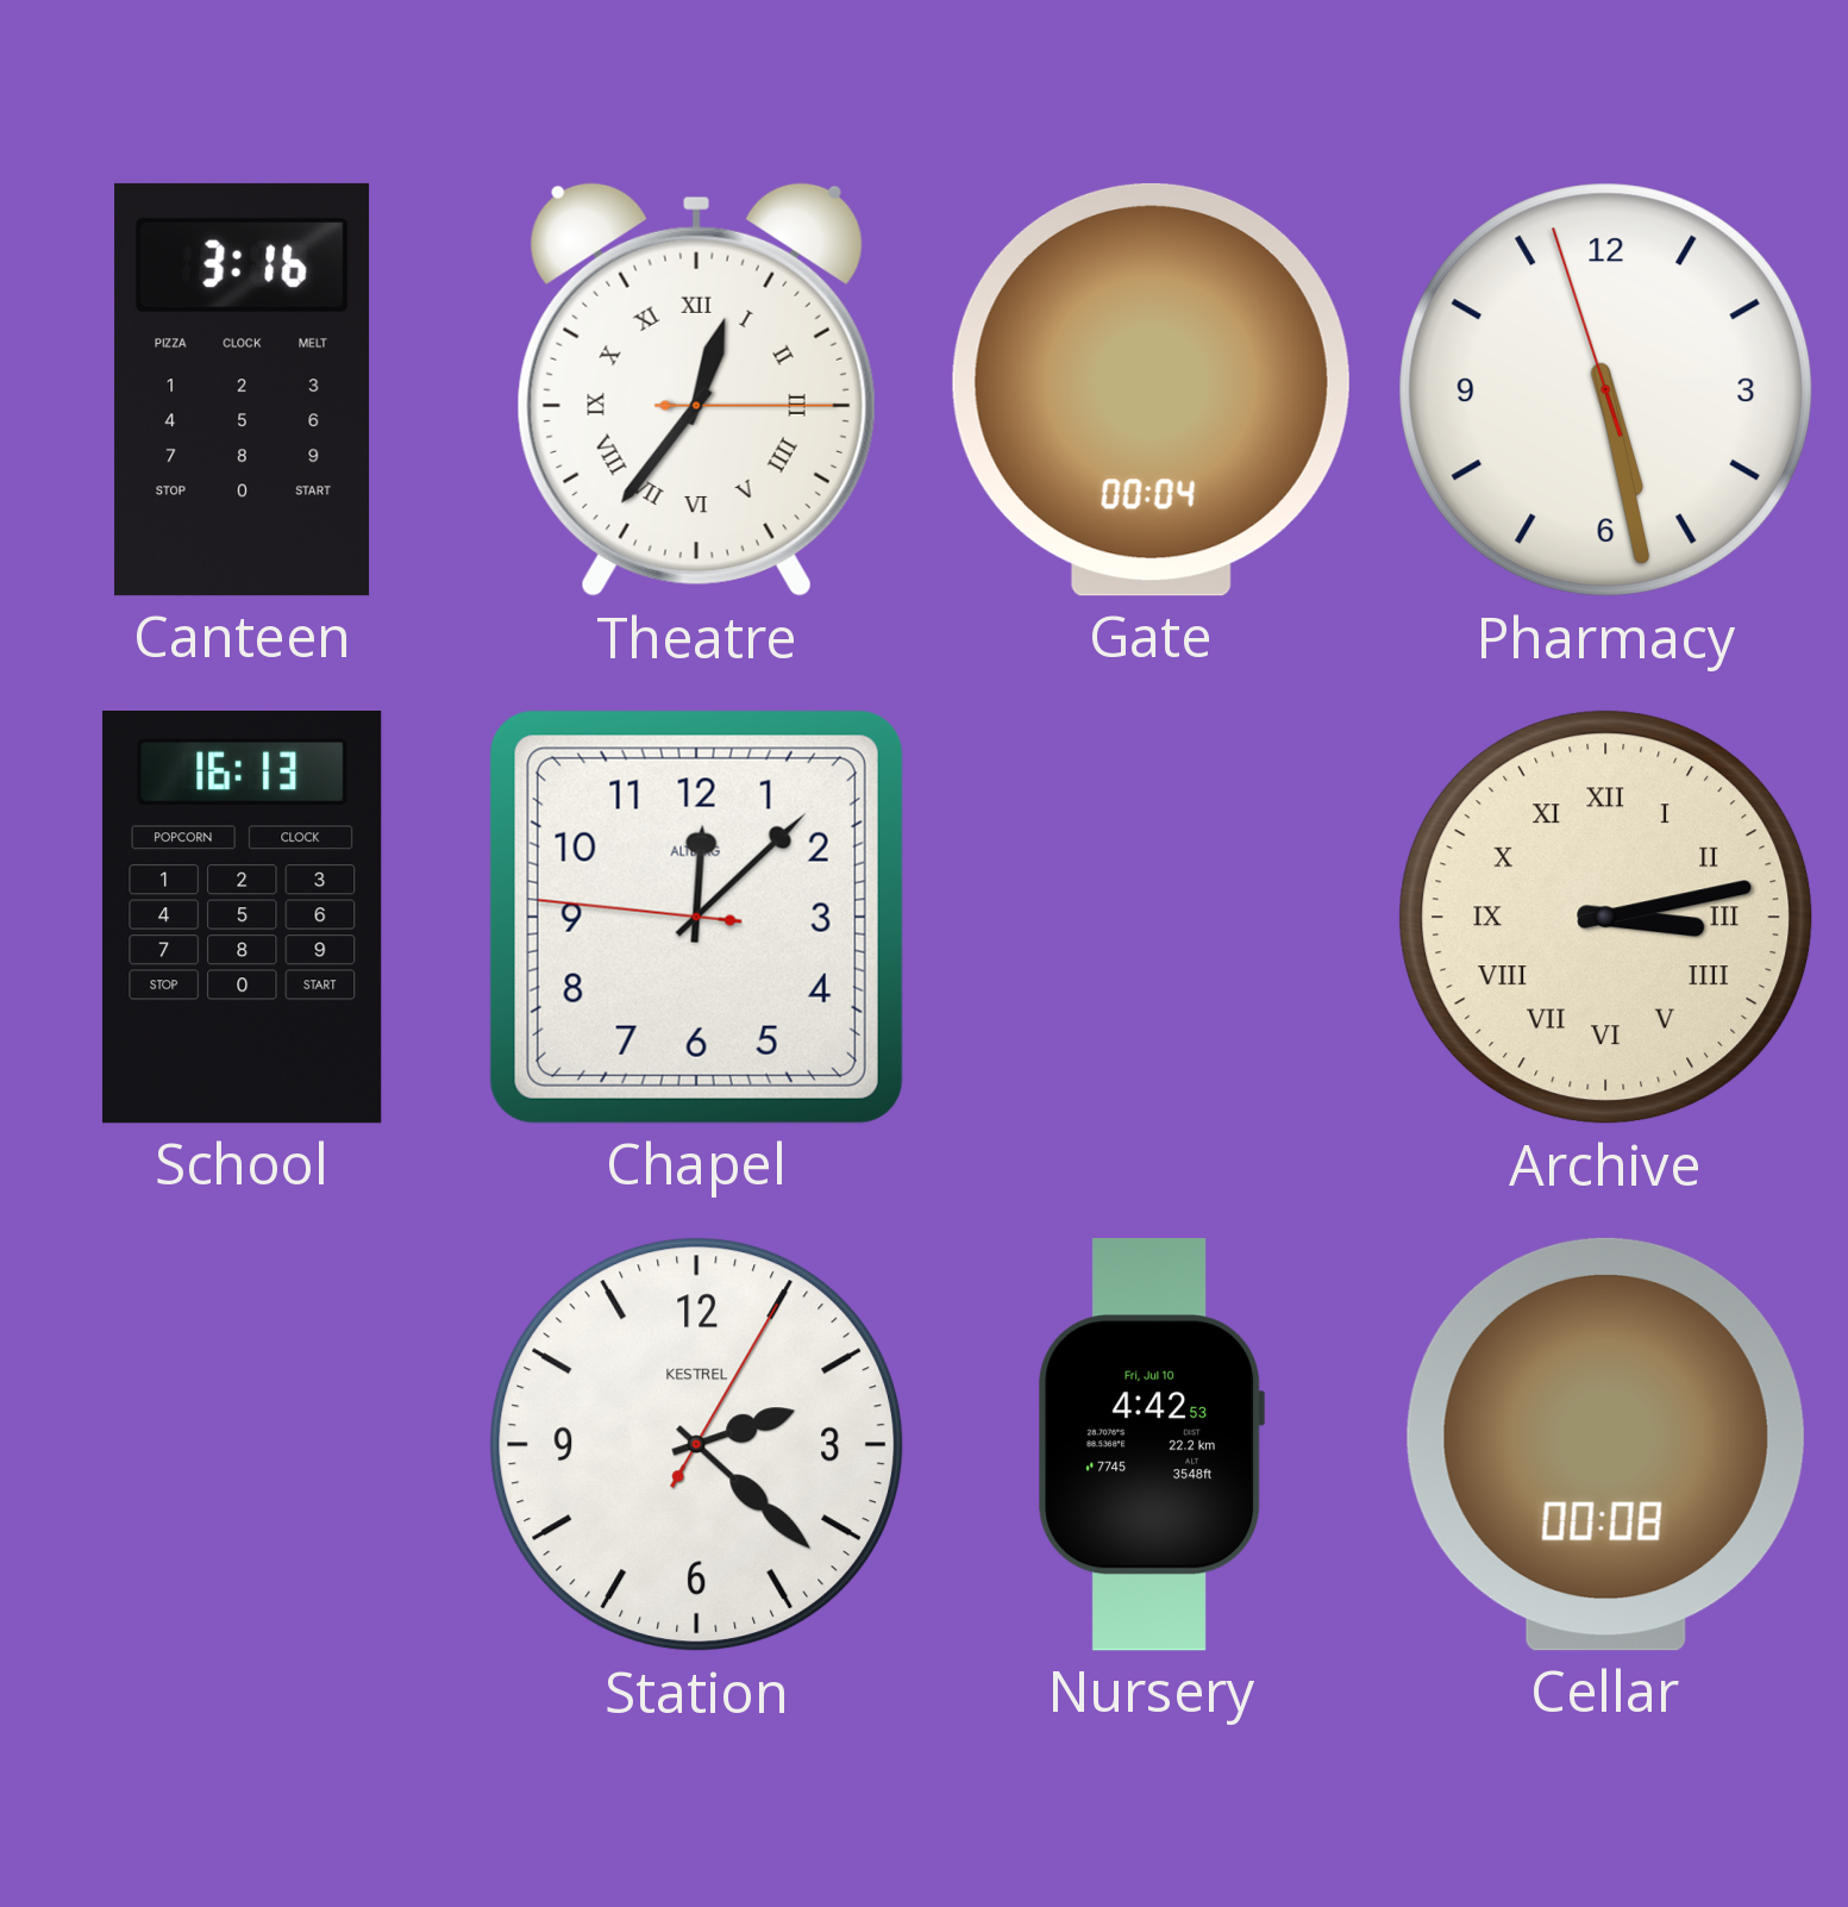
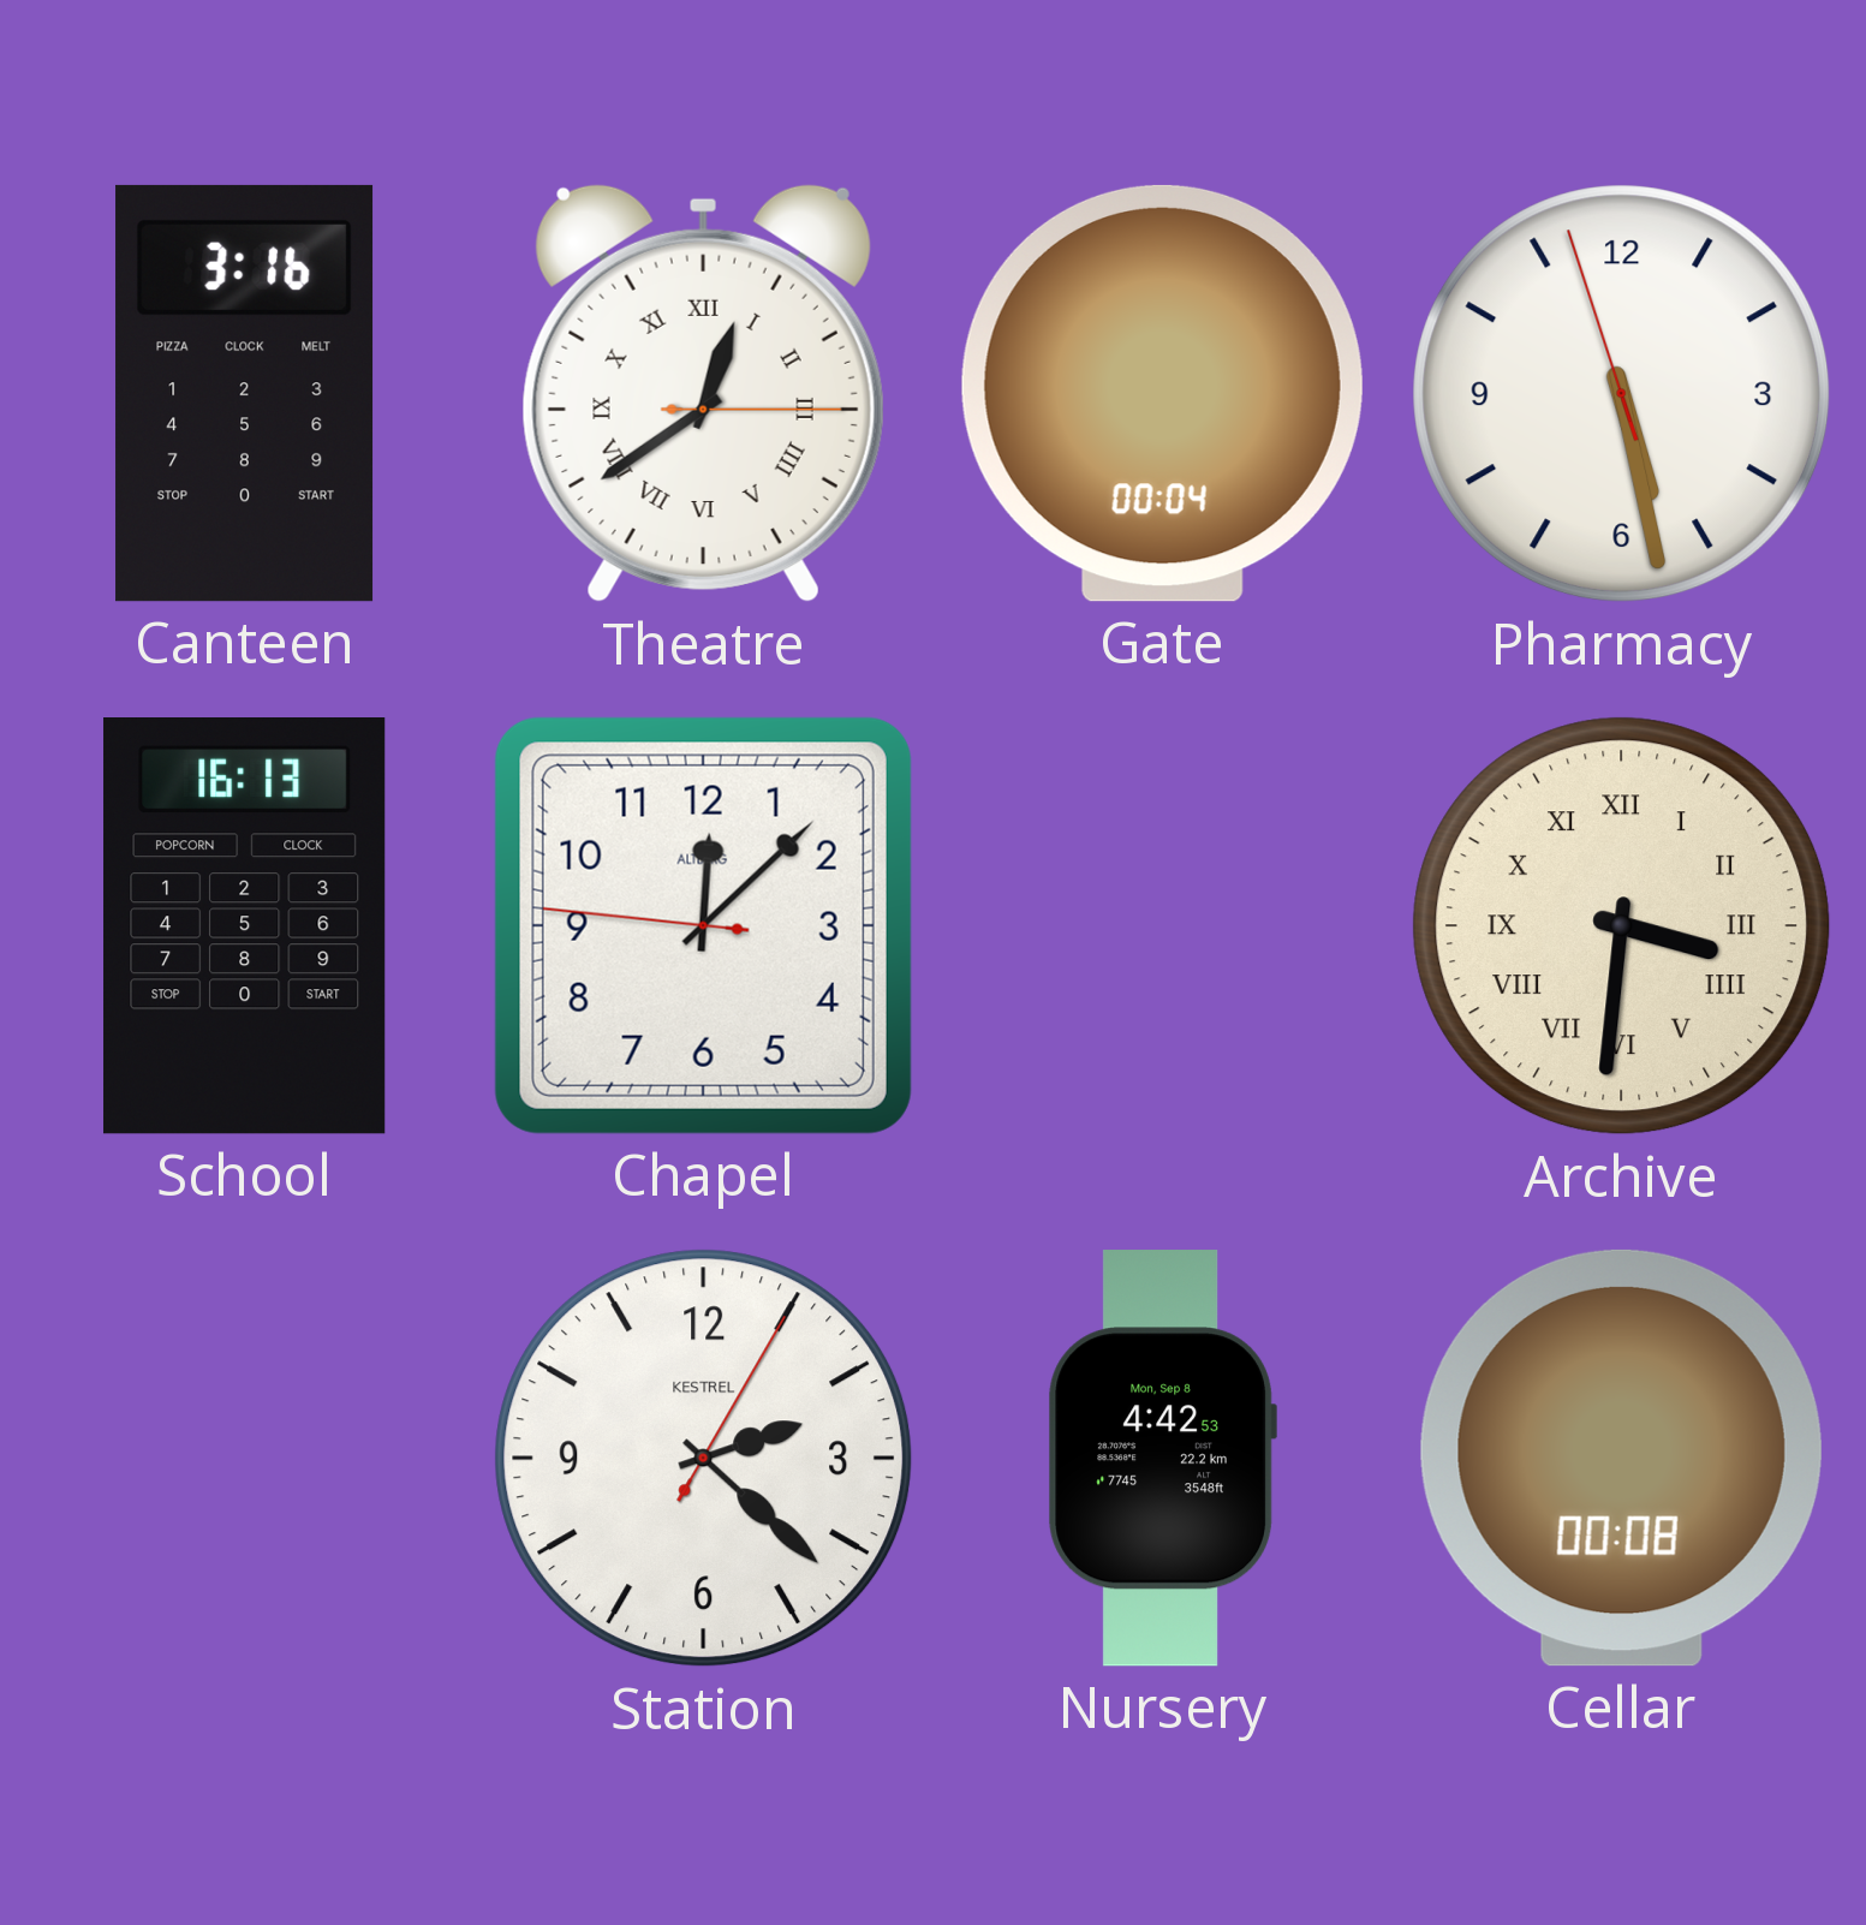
Theatre: 12:36 -> 12:39 (703, 394)
Archive: 3:13 -> 3:31 (1622, 926)
Nursery date: Fri, Jul 10 -> Mon, Sep 8 (1162, 1459)
